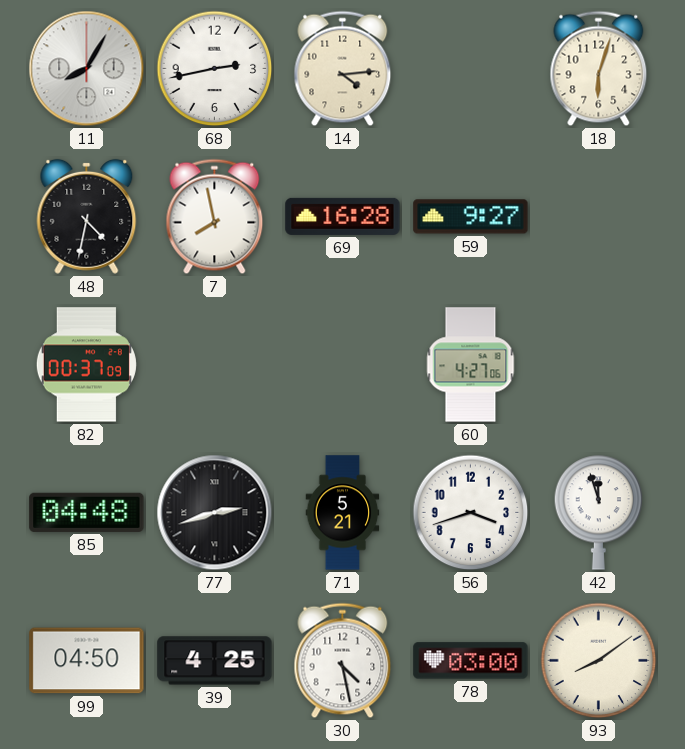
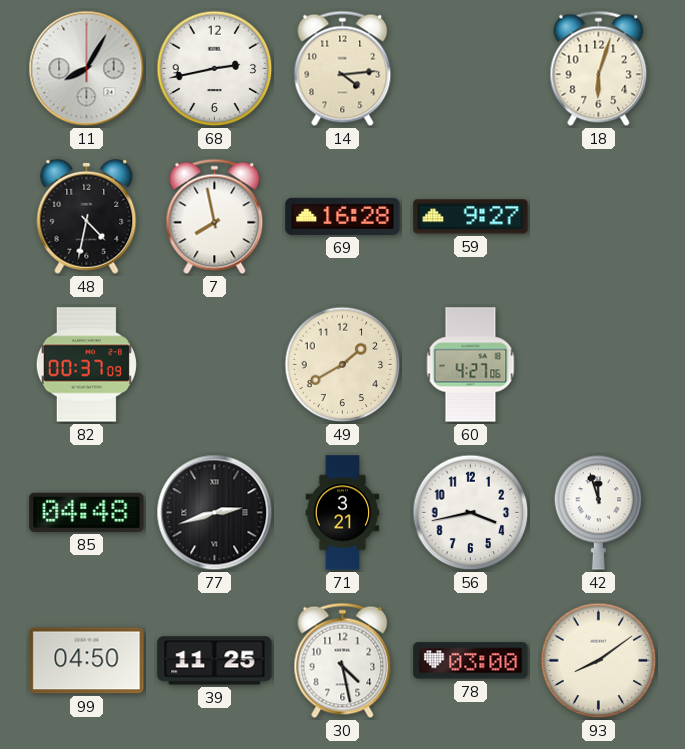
49: none -> 1:40 (343, 365)
71: 5:21 -> 3:21 (343, 513)
56: 3:42 -> 3:43 (471, 513)
39: 4:25 -> 11:25 (215, 661)
